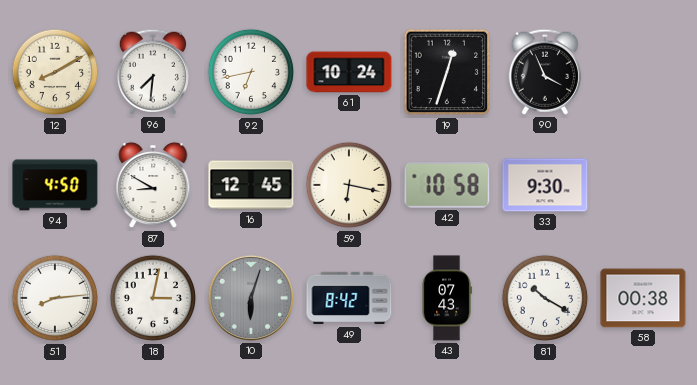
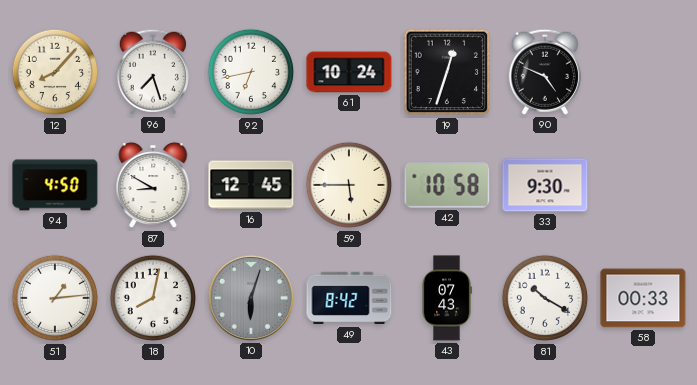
12: 8:10 -> 8:07 (55, 72)
96: 7:31 -> 7:27 (153, 72)
90: 3:56 -> 4:49 (545, 72)
59: 6:17 -> 5:45 (349, 185)
51: 8:14 -> 1:14 (55, 298)
18: 3:02 -> 8:02 (153, 298)
58: 00:38 -> 00:33 (643, 298)
